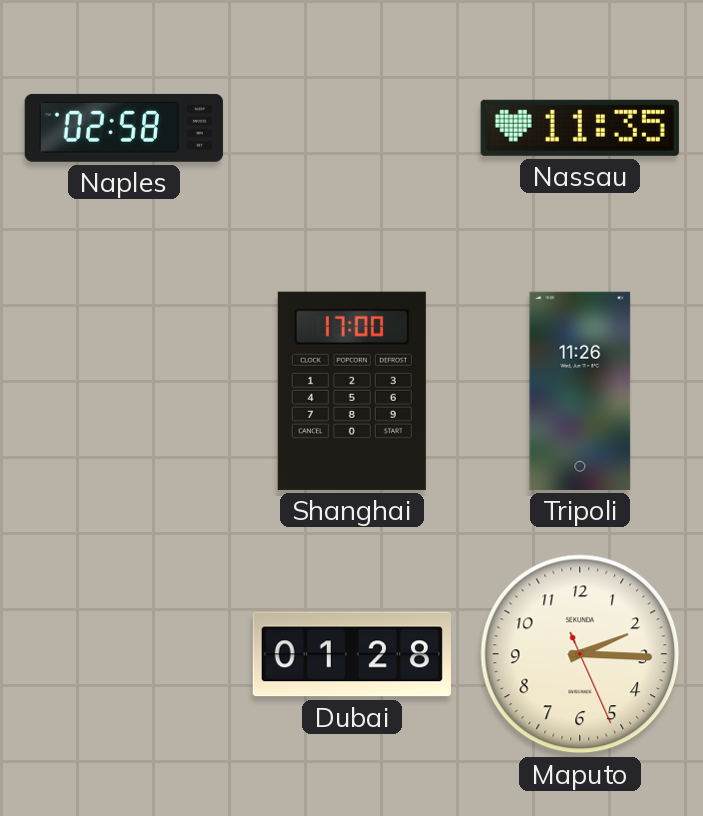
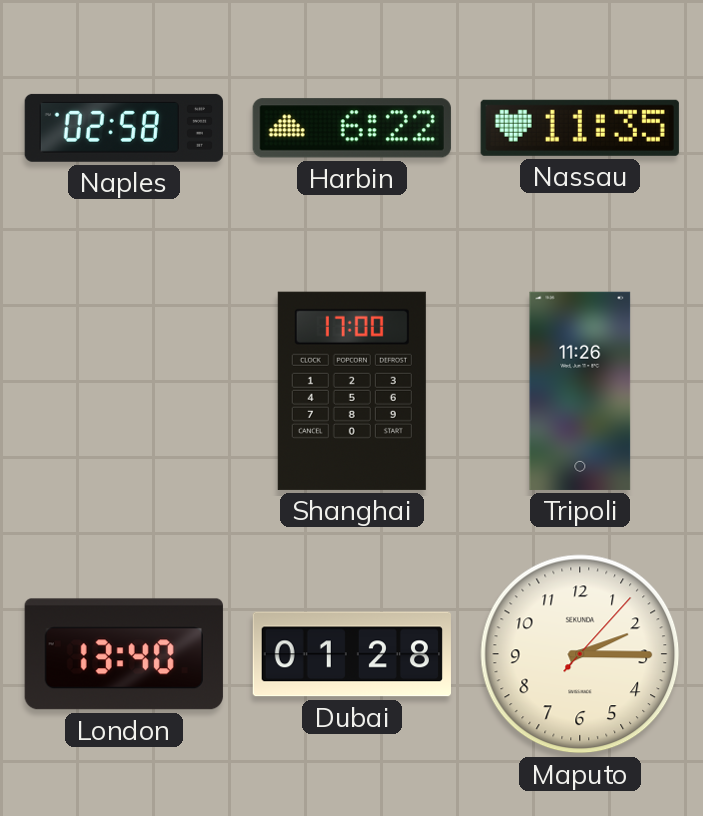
Harbin: none -> 6:22 (352, 128)
London: none -> 13:40 (124, 654)
Maputo: 2:15:26 -> 2:15:07 (580, 654)
